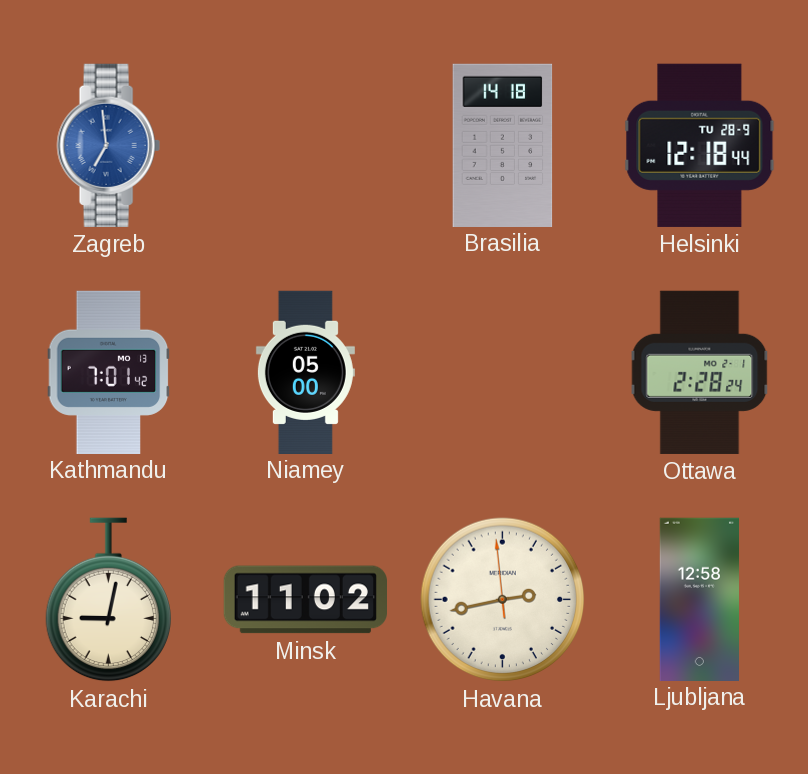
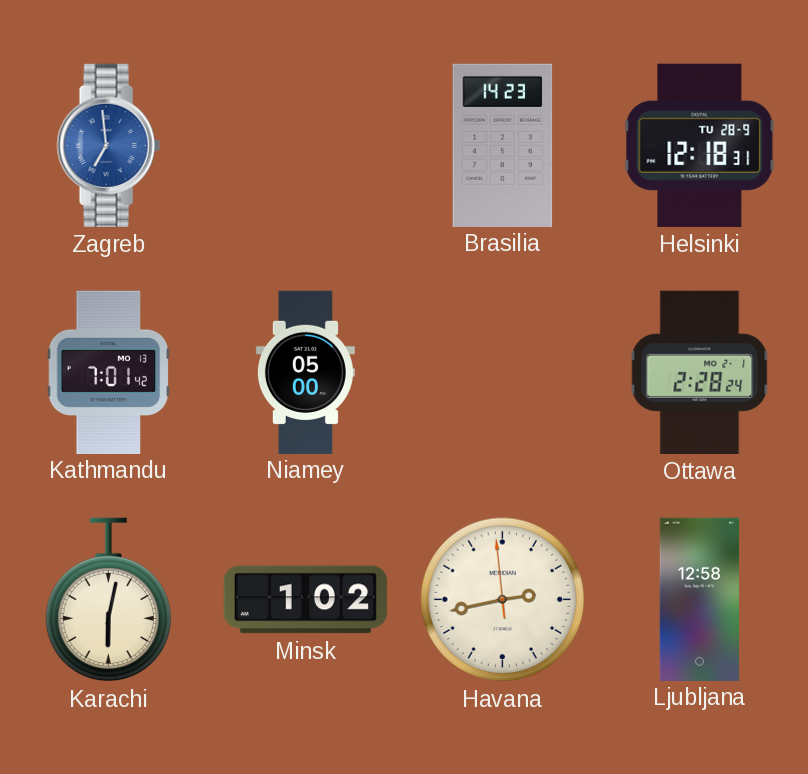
Brasilia: 14:18 -> 14:23 (503, 145)
Helsinki: 12:18:44 -> 12:18:31 (700, 145)
Karachi: 9:02 -> 6:02 (108, 600)
Minsk: 11:02 -> 1:02 (305, 600)
